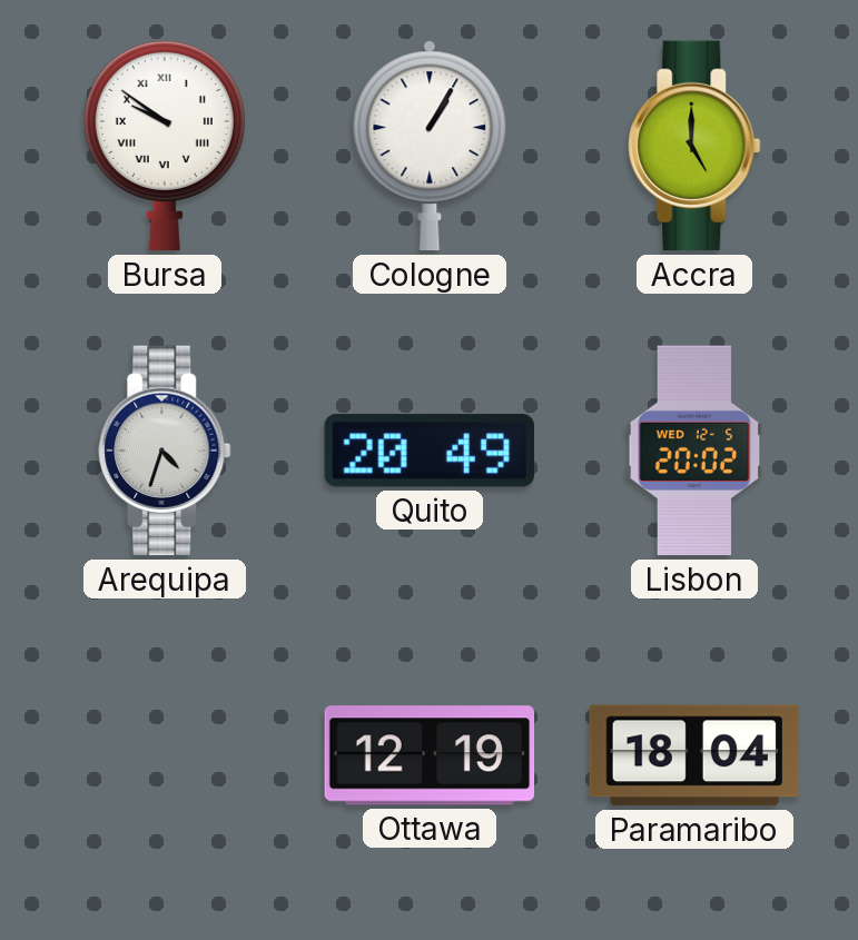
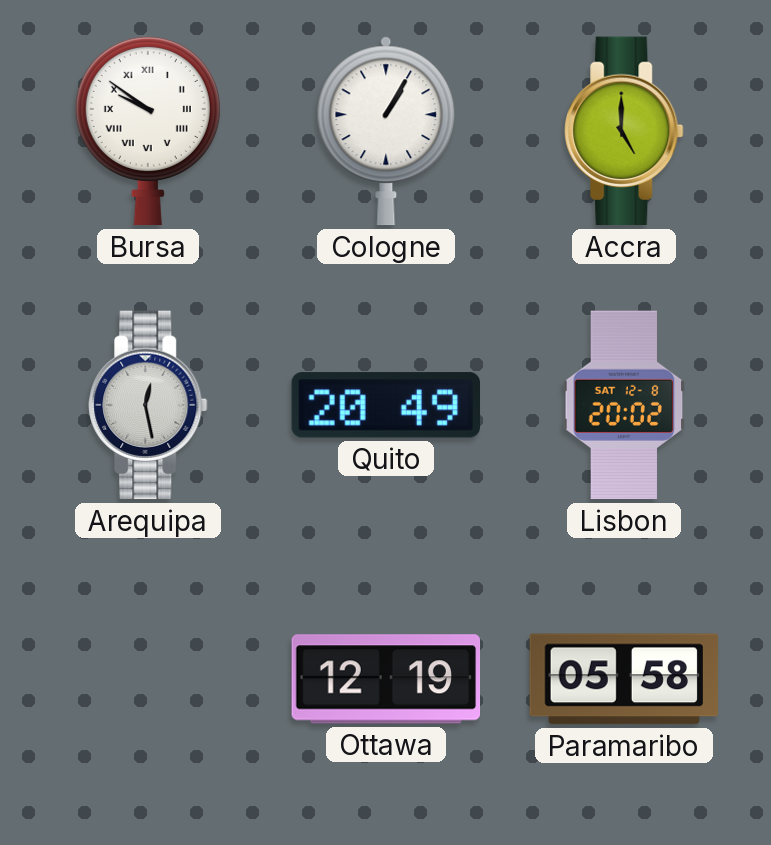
Arequipa: 4:33 -> 12:28 (148, 405)
Lisbon date: WED 12-5 -> SAT 12-8 (624, 405)
Paramaribo: 18:04 -> 05:58 (624, 679)
